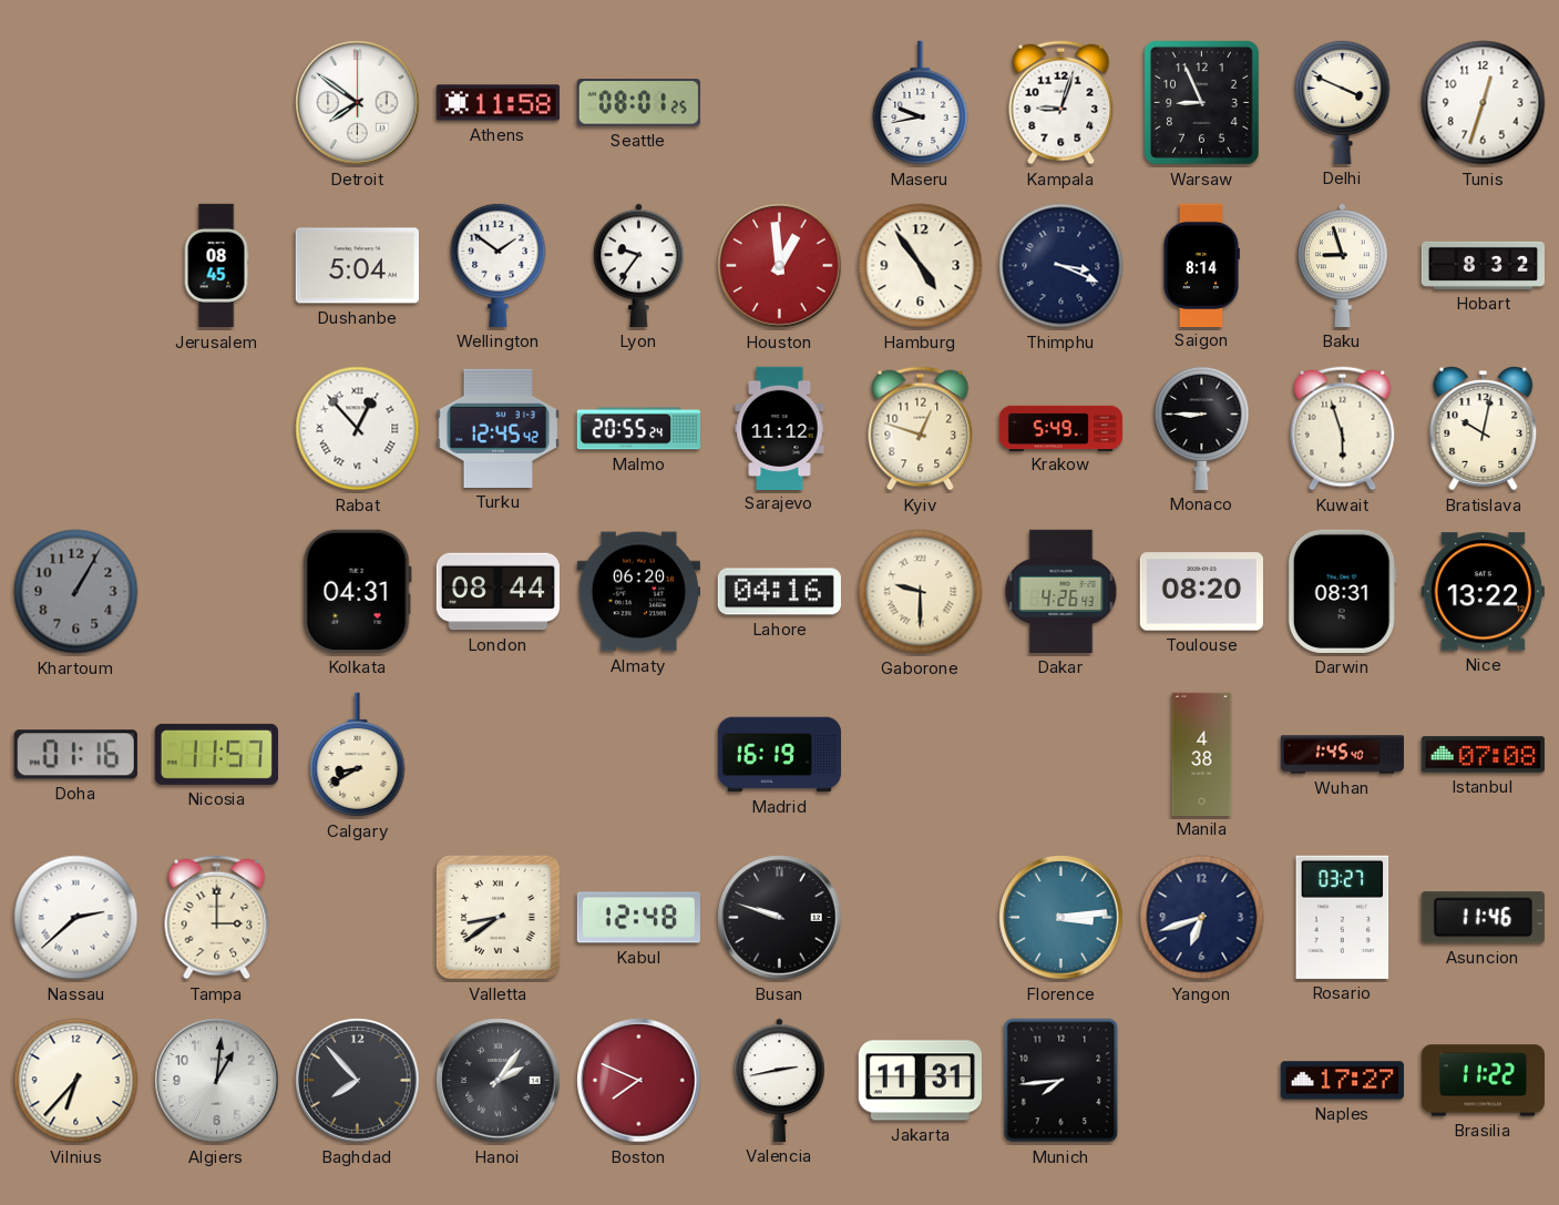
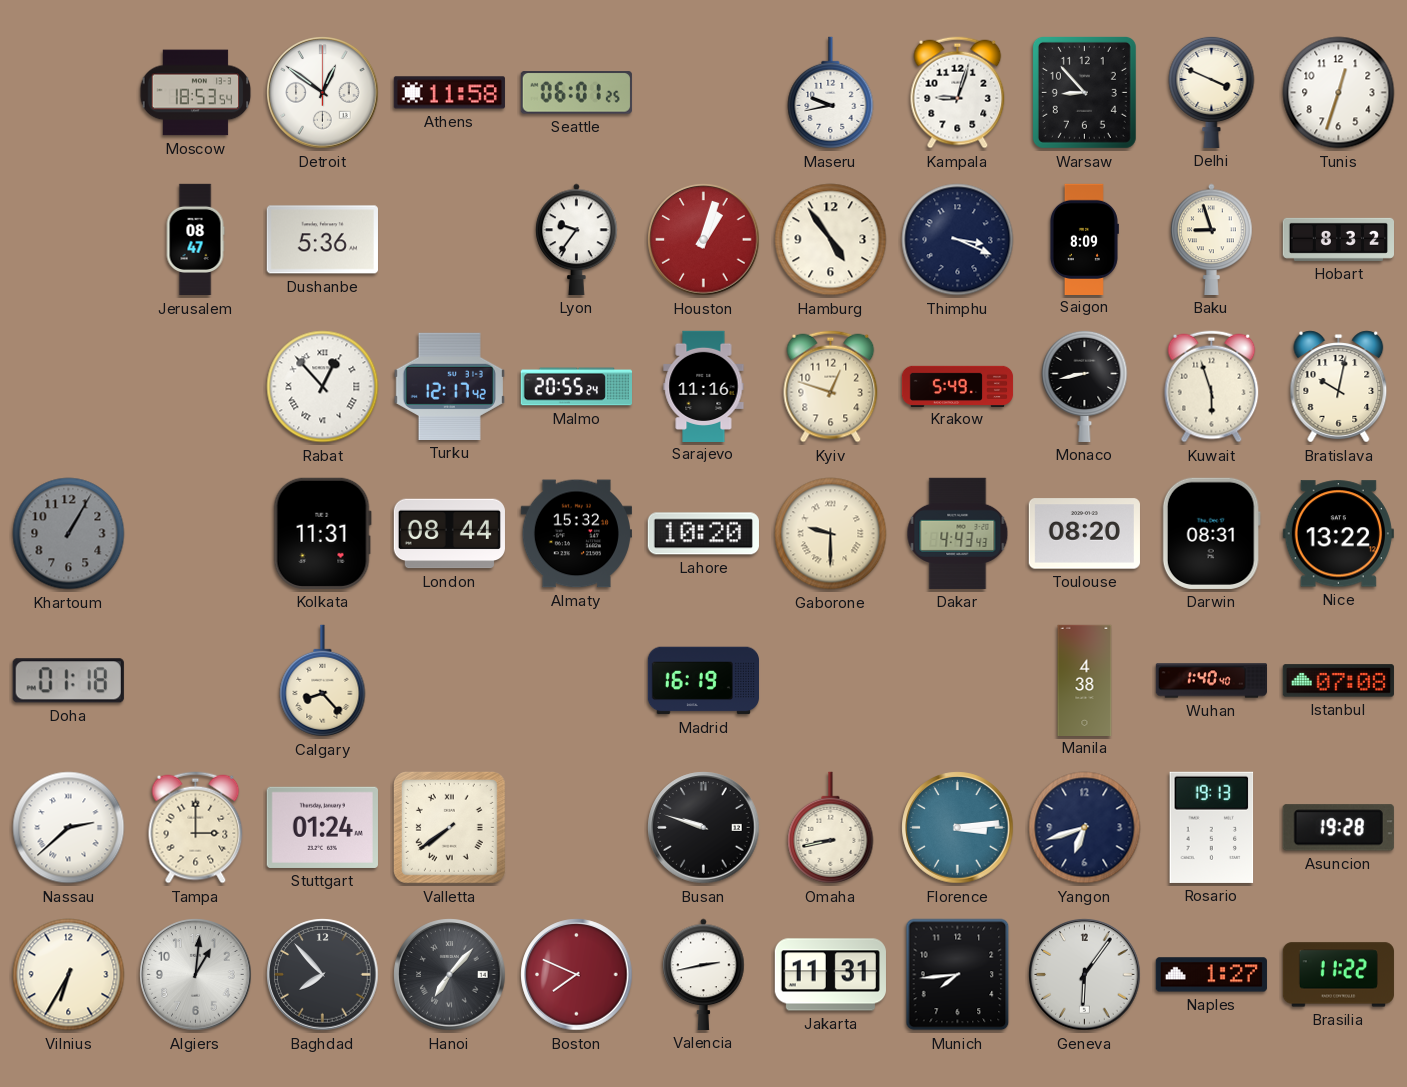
Moscow: none -> 18:53 (196, 93)
Detroit: 7:51 -> 12:51 (323, 93)
Seattle: 08:01 -> 06:01 (576, 93)
Warsaw: 8:56 -> 8:53 (1084, 92)
Jerusalem: 08:45 -> 08:47 (195, 240)
Dushanbe: 5:04 -> 5:36 (322, 240)
Wellington: 1:51 -> none (499, 265)
Houston: 12:59 -> 1:03 (704, 240)
Saigon: 8:14 -> 8:09 (1084, 239)
Turku: 12:45 -> 12:17 (449, 386)
Sarajevo: 11:12 -> 11:16 (704, 386)
Monaco: 8:45 -> 8:43 (1085, 386)
Kolkata: 04:31 -> 11:31 (322, 533)
Almaty: 06:20 -> 15:32 (576, 534)
Lahore: 04:16 -> 10:20 (703, 534)
Dakar: 4:26 -> 4:43 (958, 533)
Doha: 01:16 -> 01:18 (68, 681)
Nicosia: 11:57 -> none (216, 754)
Calgary: 8:40 -> 8:23 (323, 681)
Wuhan: 1:45 -> 1:40 (1211, 681)
Stuttgart: none -> 01:24 (322, 827)
Valletta: 8:39 -> 7:39 (449, 827)
Kabul: 12:48 -> none (638, 918)
Omaha: none -> 8:43 (831, 828)
Rosario: 03:27 -> 19:13 (1212, 827)
Asuncion: 11:46 -> 19:28 (1338, 828)
Vilnius: 6:37 -> 6:35 (69, 975)
Hanoi: 2:06 -> 7:07 (450, 975)
Geneva: none -> 6:06 (1085, 975)
Naples: 17:27 -> 1:27 (1211, 975)
